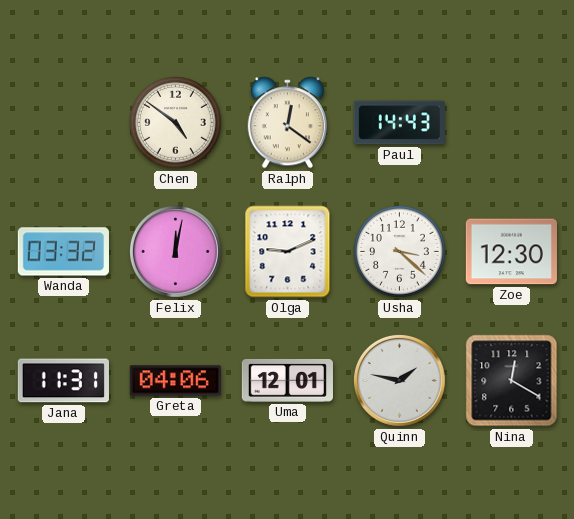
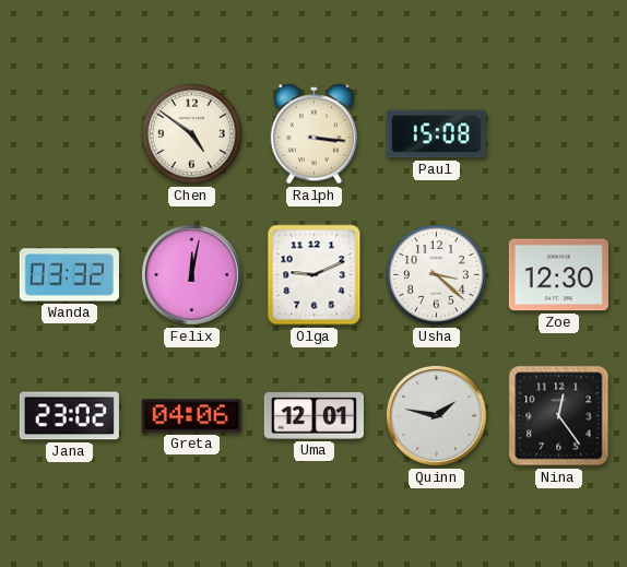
Ralph: 12:21 -> 3:16 (313, 134)
Paul: 14:43 -> 15:08 (436, 134)
Jana: 11:31 -> 23:02 (69, 416)
Nina: 12:20 -> 12:24 (559, 416)
